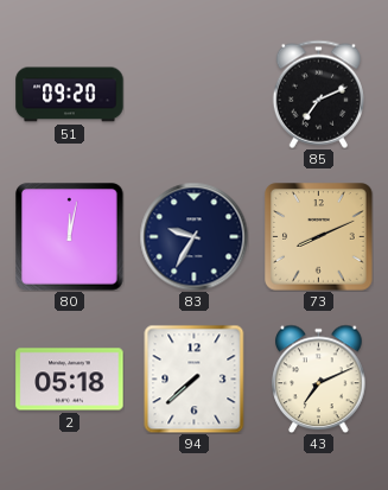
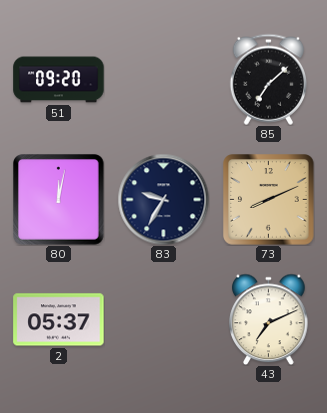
85: 7:11 -> 7:08 (268, 79)
2: 05:18 -> 05:37 (59, 320)
94: 7:38 -> none (195, 378)
